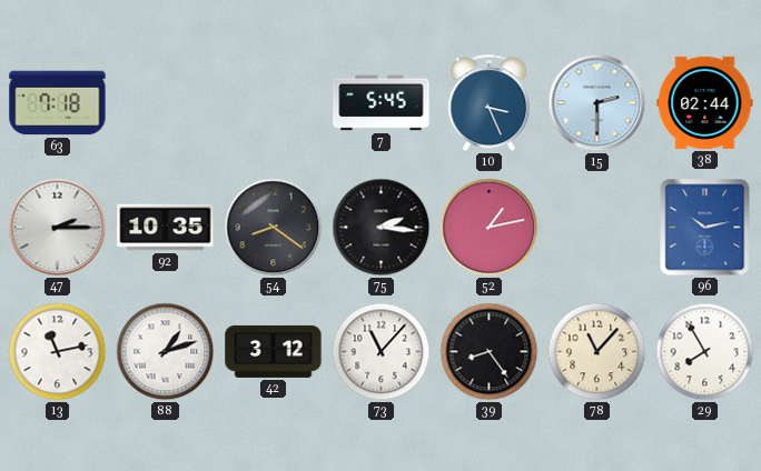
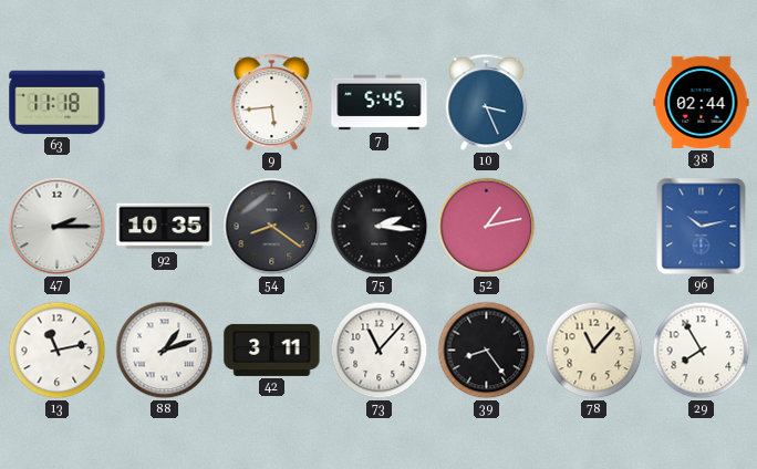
63: 7:18 -> 11:18 (58, 103)
9: none -> 5:44 (272, 103)
15: 2:30 -> none (597, 103)
42: 3:12 -> 3:11 (272, 350)
